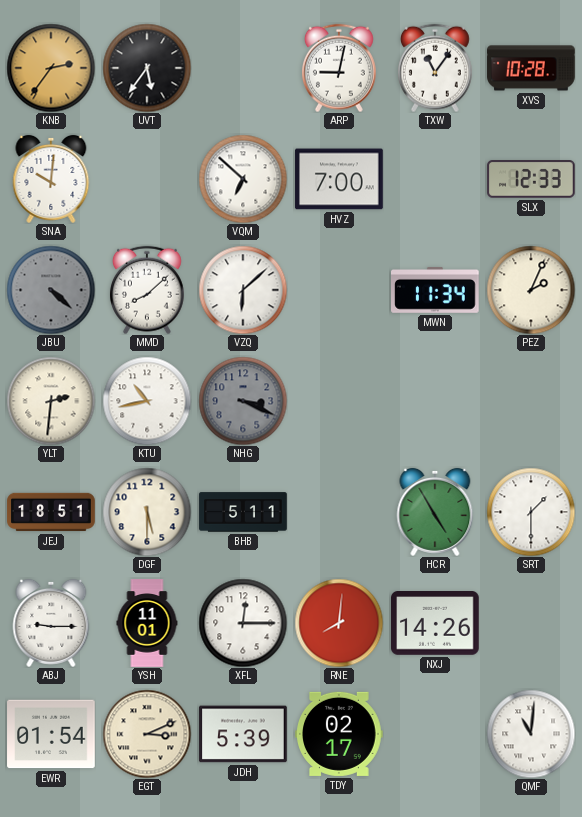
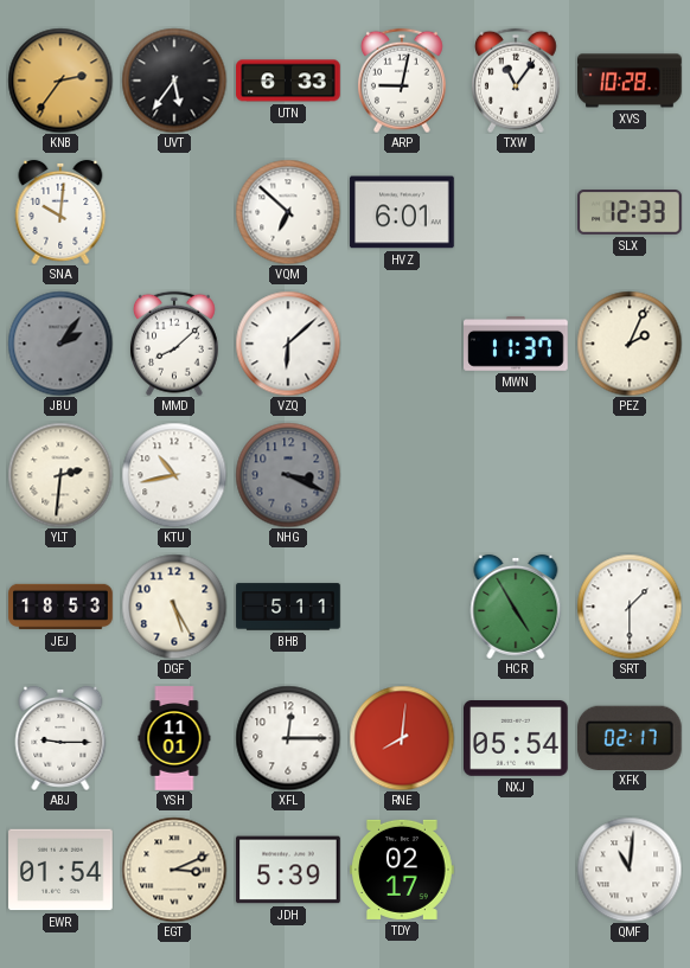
UTN: none -> 6:33 (288, 81)
HVZ: 7:00 -> 6:01 (402, 212)
JBU: 4:22 -> 2:06 (60, 344)
MWN: 11:34 -> 11:37 (517, 344)
JEJ: 18:51 -> 18:53 (60, 607)
DGF: 5:30 -> 5:25 (174, 607)
NXJ: 14:26 -> 05:54 (517, 739)
XFK: none -> 02:17 (630, 737)
